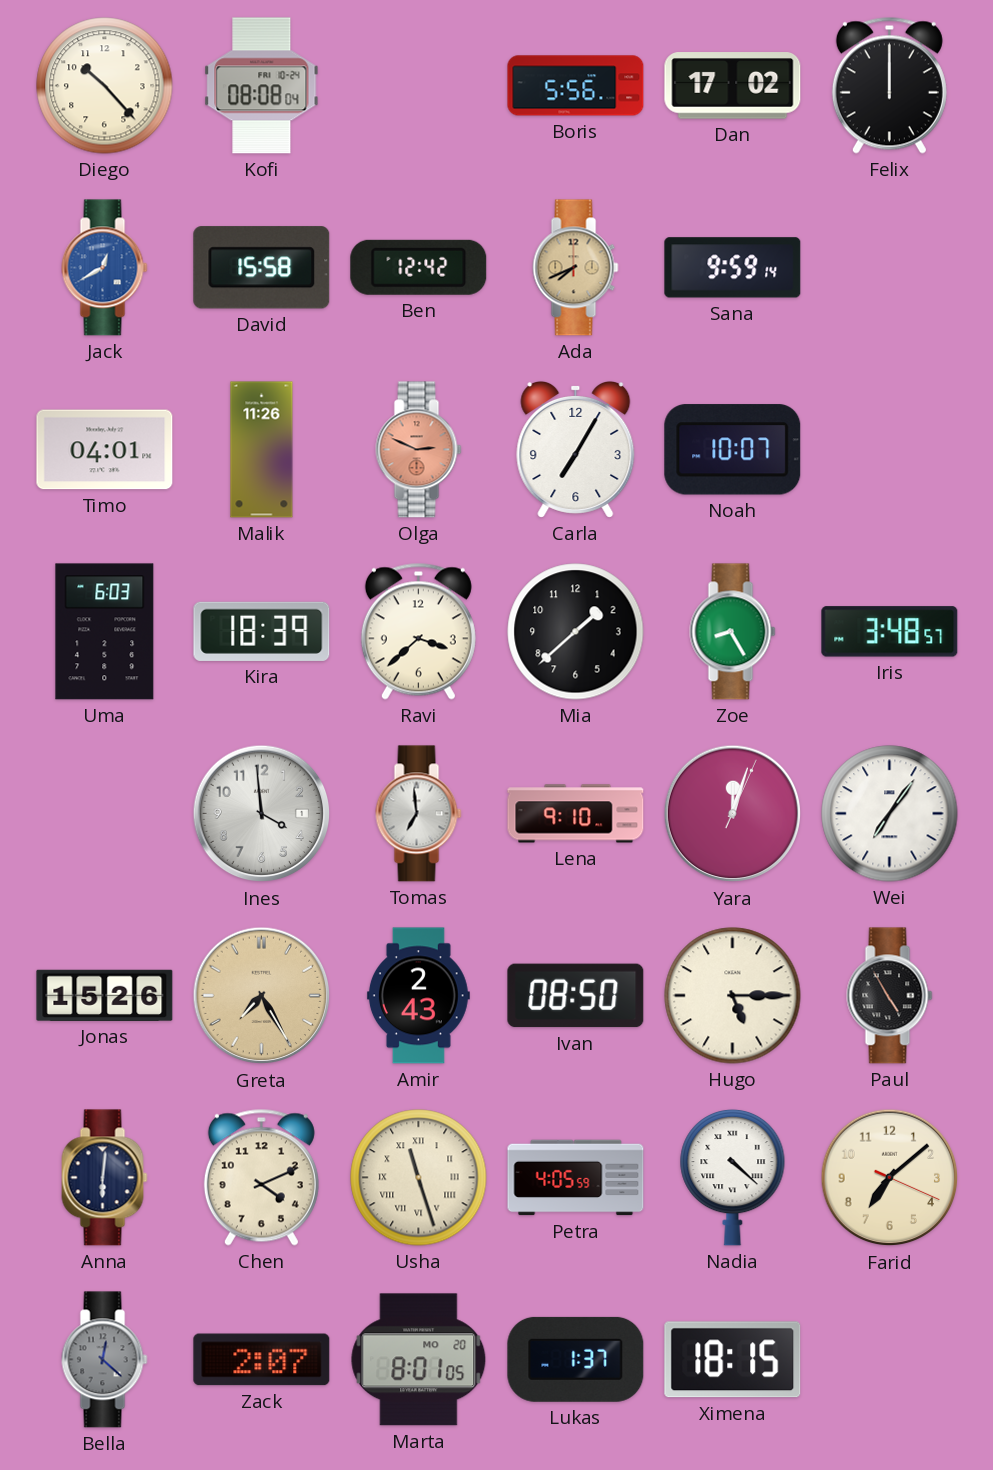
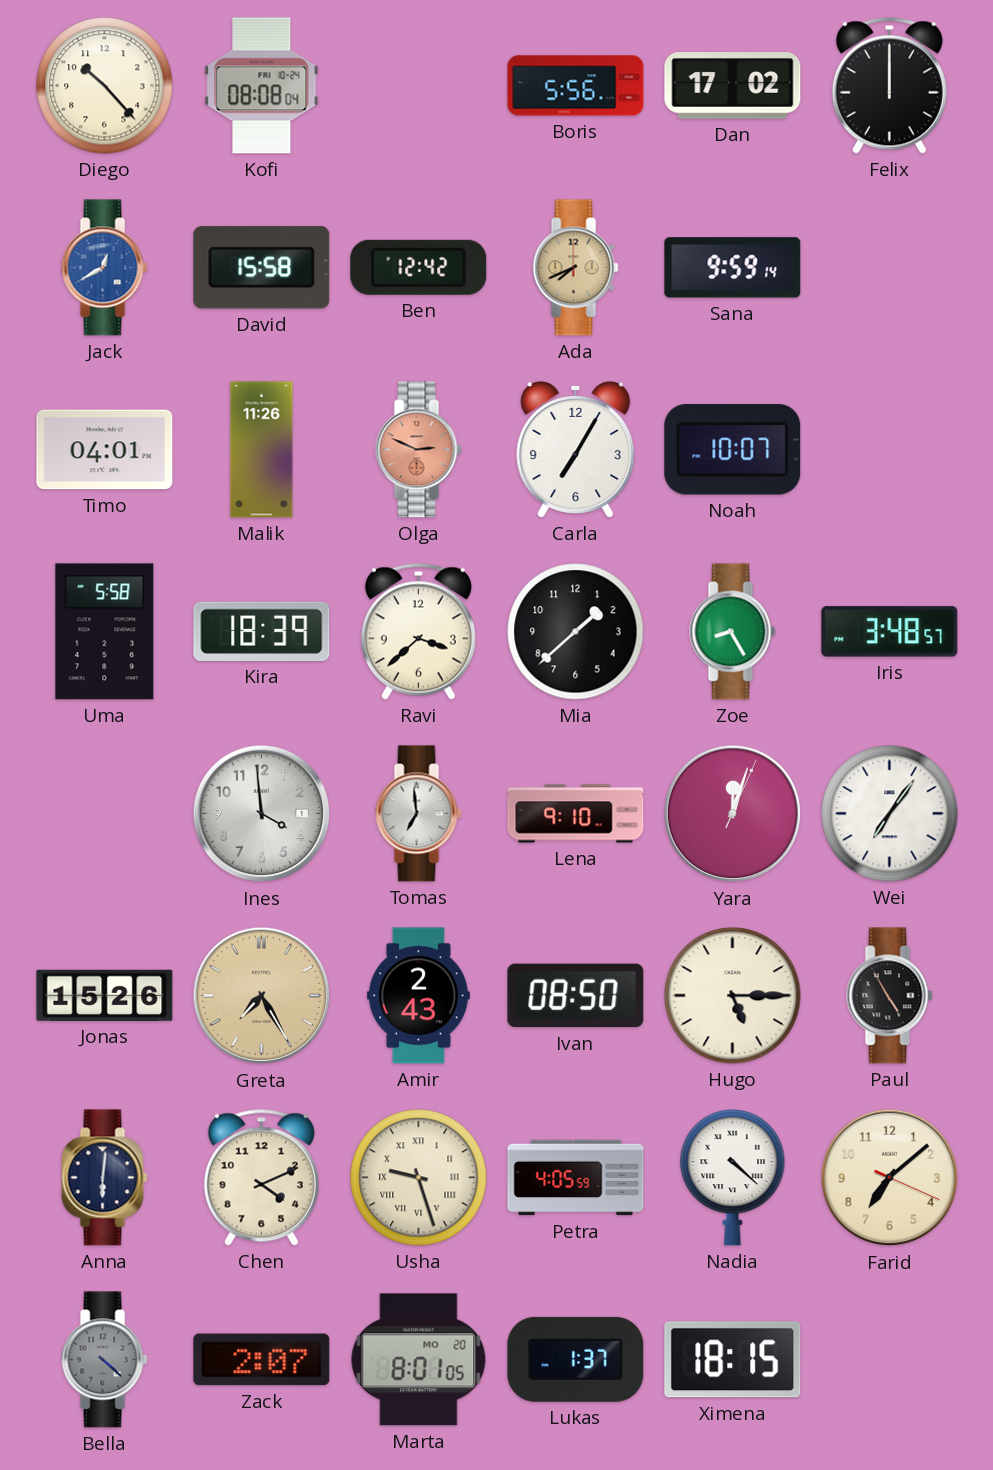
Uma: 6:03 -> 5:58 (105, 632)
Usha: 11:27 -> 9:27 (419, 1178)
Bella: 12:22 -> 4:22 (105, 1360)
